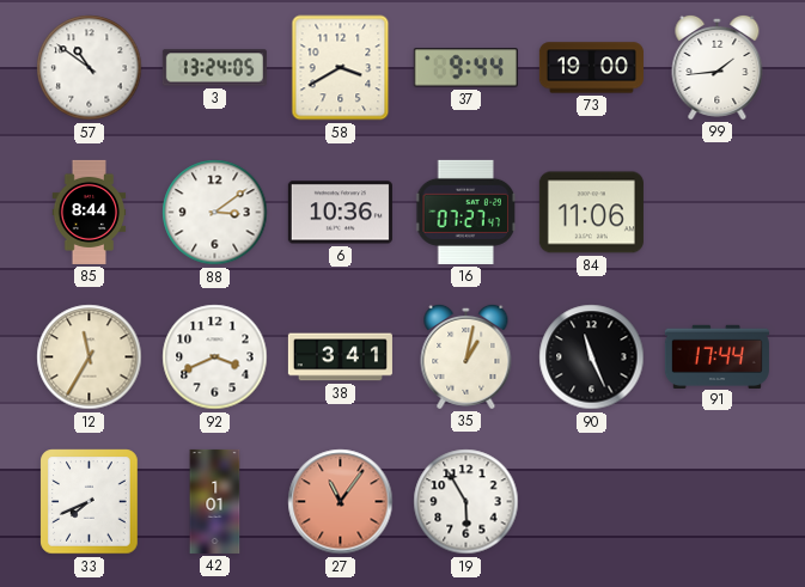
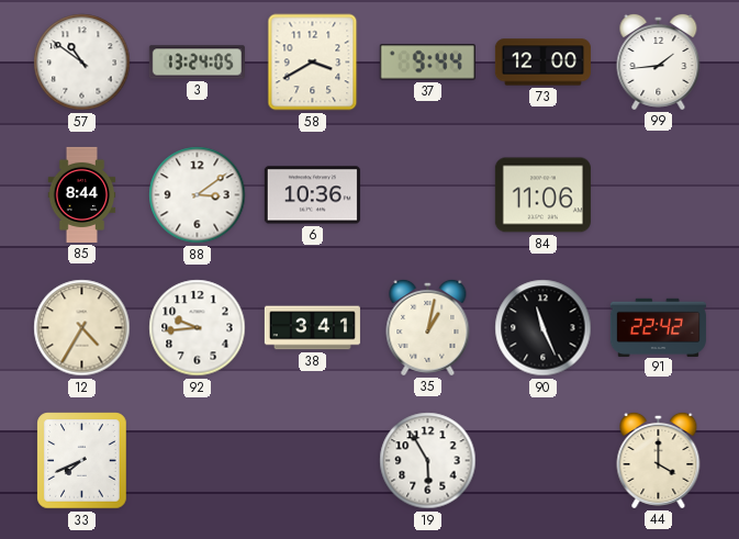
73: 19:00 -> 12:00 (542, 63)
16: 07:27 -> none (466, 212)
12: 11:35 -> 4:35 (82, 328)
92: 3:41 -> 9:44 (198, 328)
91: 17:44 -> 22:42 (658, 327)
42: 1:01 -> none (215, 501)
27: 11:06 -> none (341, 502)
44: none -> 4:00 (659, 460)
